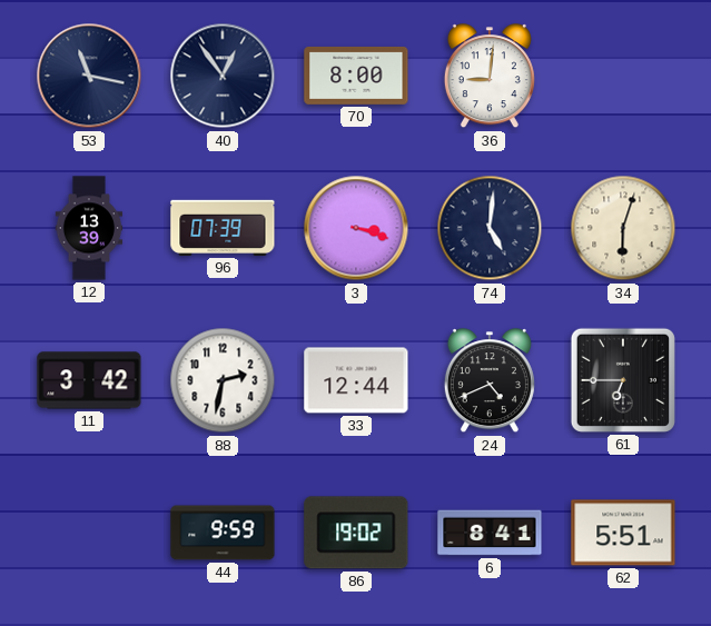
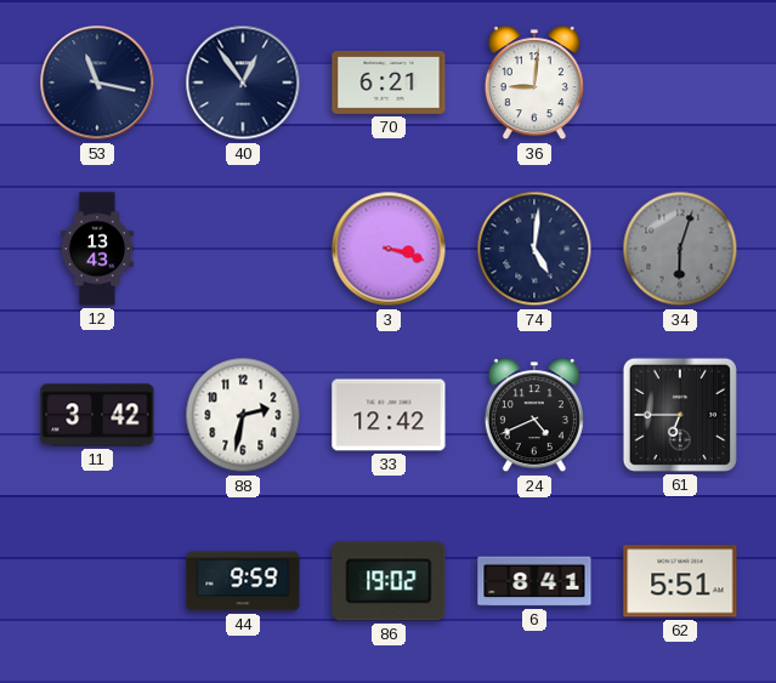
70: 8:00 -> 6:21 (389, 82)
12: 13:39 -> 13:43 (97, 249)
96: 07:39 -> none (223, 228)
34 dial: cream -> grey (680, 249)
33: 12:44 -> 12:42 (389, 415)
